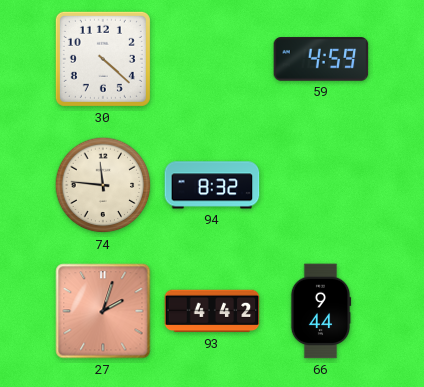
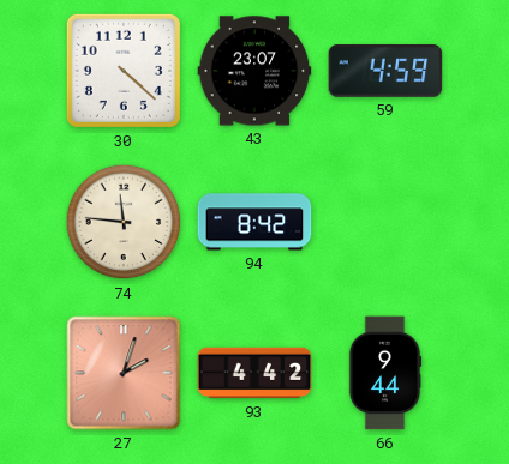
43: none -> 23:07 (254, 71)
94: 8:32 -> 8:42 (254, 222)
